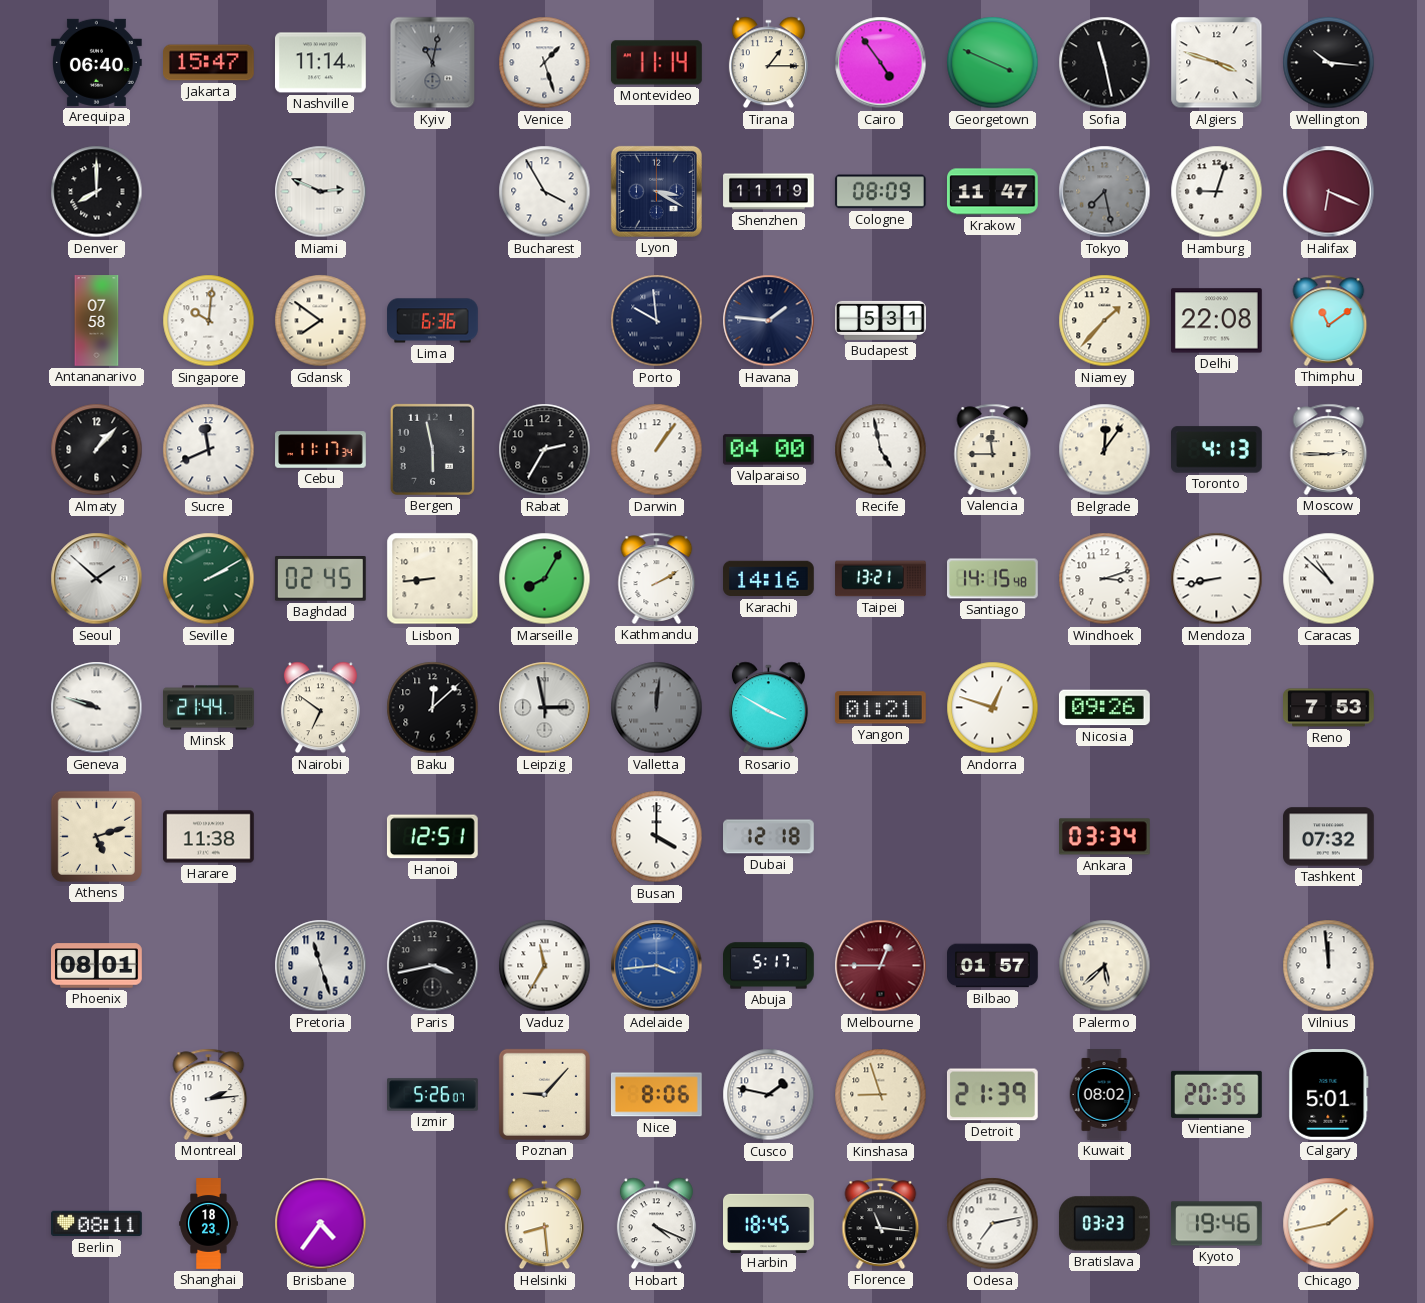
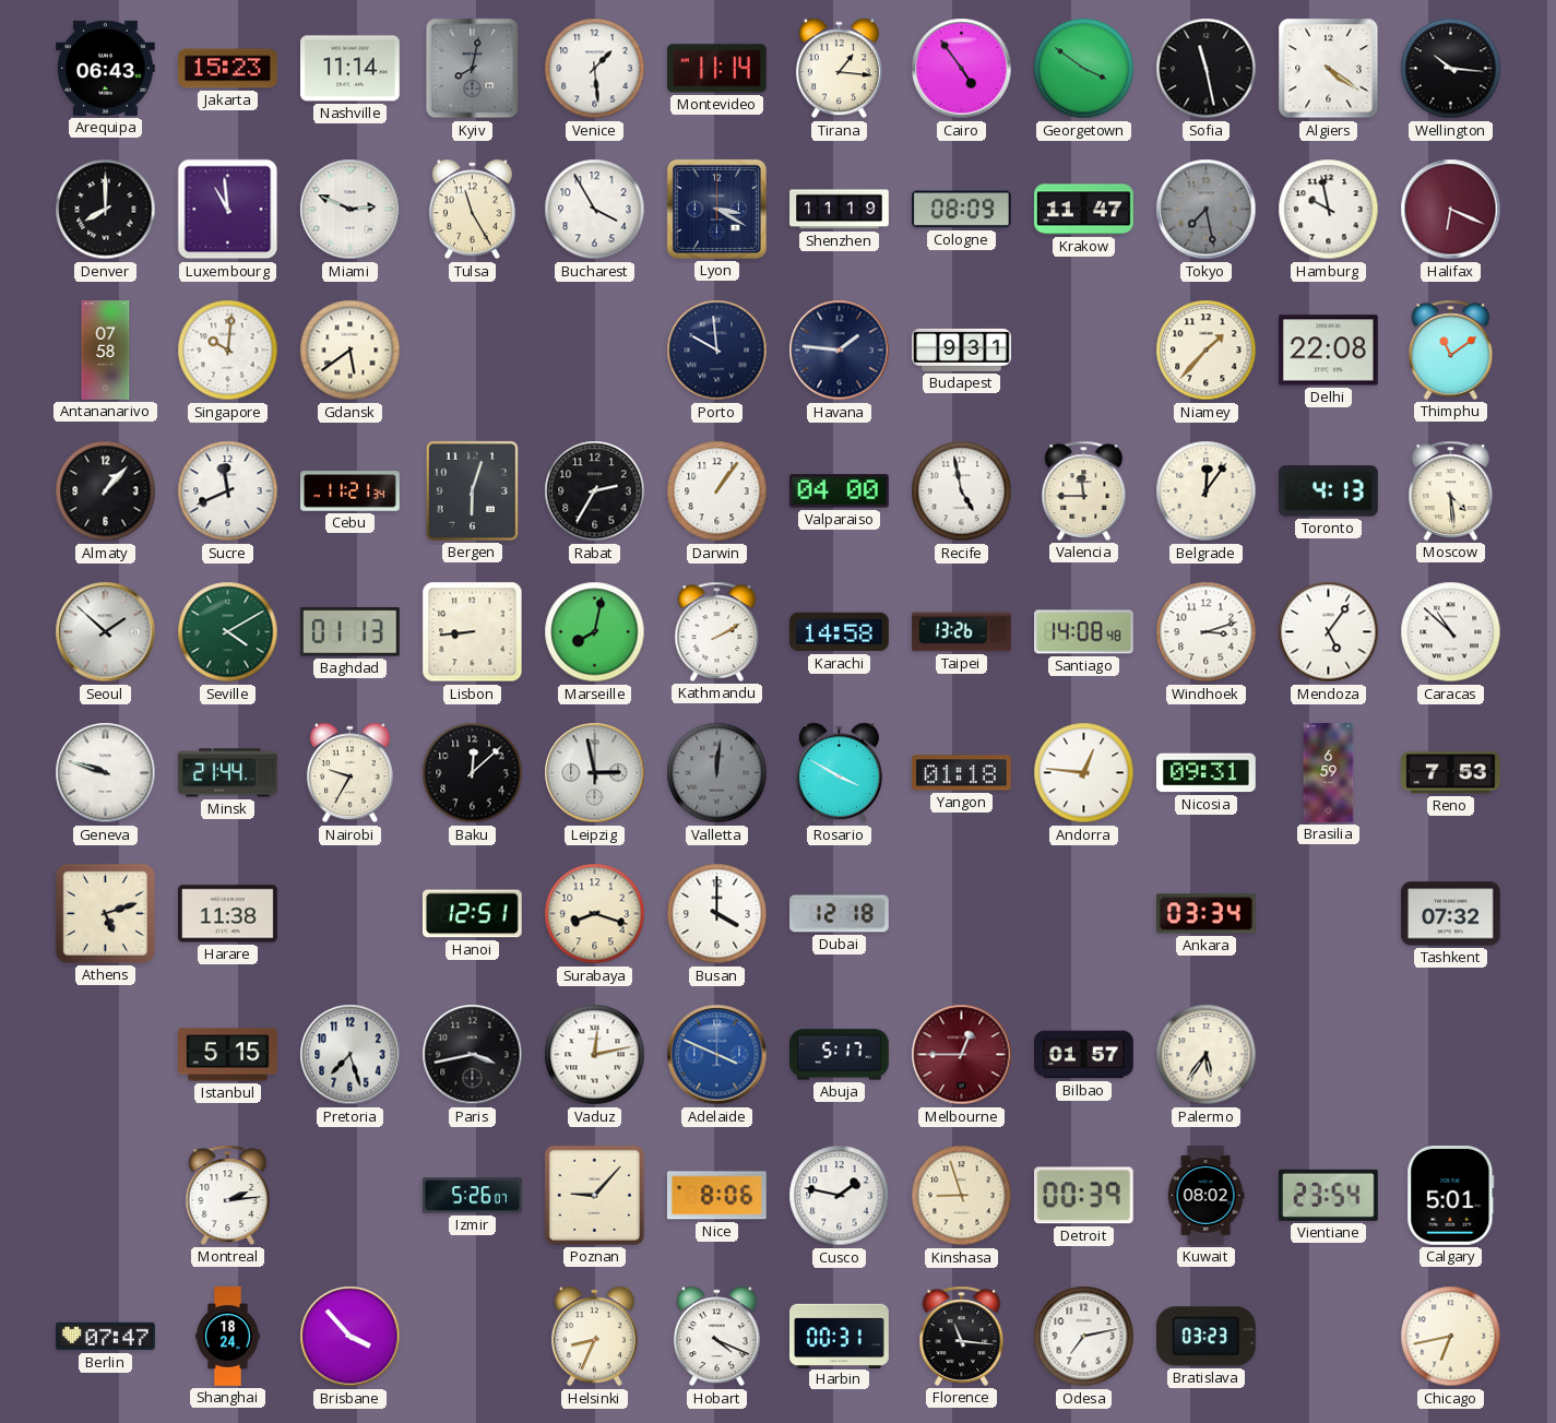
Arequipa: 06:40 -> 06:43 (106, 68)
Jakarta: 15:47 -> 15:23 (228, 69)
Kyiv: 11:02 -> 8:02 (473, 69)
Venice: 1:27 -> 1:29 (595, 69)
Tirana: 1:15 -> 1:16 (839, 69)
Georgetown: 3:49 -> 3:51 (1084, 69)
Algiers: 3:48 -> 4:21 (1329, 69)
Luxembourg: none -> 10:59 (228, 210)
Tulsa: none -> 11:25 (472, 210)
Hamburg: 9:03 -> 9:58 (1329, 210)
Gdansk: 7:51 -> 5:39 (351, 351)
Lima: 6:36 -> none (433, 321)
Budapest: 5:31 -> 9:31 (962, 349)
Cebu: 11:17 -> 11:21 (351, 491)
Bergen: 5:58 -> 6:03 (472, 490)
Moscow: 2:45 -> 4:29 (1451, 490)
Seville: 2:10 -> 4:10 (228, 632)
Baghdad: 02:45 -> 01:13 (349, 632)
Marseille: 8:05 -> 8:02 (595, 632)
Karachi: 14:16 -> 14:58 (840, 632)
Taipei: 13:21 -> 13:26 (962, 632)
Santiago: 14:15 -> 14:08 (1084, 632)
Mendoza: 8:43 -> 5:06 (1329, 632)
Nairobi: 6:51 -> 9:35 (349, 773)
Yangon: 01:21 -> 01:18 (962, 773)
Andorra: 12:48 -> 12:46 (1084, 773)
Nicosia: 09:26 -> 09:31 (1207, 773)
Brasilia: none -> 6:59 (1329, 773)
Surabaya: none -> 8:18 (595, 914)
Phoenix: 08:01 -> none (97, 966)
Istanbul: none -> 5:15 (228, 1055)
Pretoria: 11:27 -> 7:27 (351, 1055)
Vaduz: 11:35 -> 12:13 (595, 1055)
Adelaide: 3:44 -> 3:49 (717, 1055)
Palermo: 5:38 -> 5:36 (1207, 1055)
Vilnius: 11:59 -> none (1329, 966)
Detroit: 21:39 -> 00:39 (1083, 1196)
Vientiane: 20:35 -> 23:54 (1329, 1195)
Berlin: 08:11 -> 07:47 (106, 1337)
Shanghai: 18:23 -> 18:24 (228, 1337)
Brisbane: 4:36 -> 3:53 (351, 1337)
Helsinki: 8:29 -> 8:34 (594, 1337)
Harbin: 18:45 -> 00:31 (840, 1336)
Kyoto: 19:46 -> none (1217, 1224)
Chicago: 1:43 -> 6:43 (1451, 1337)
